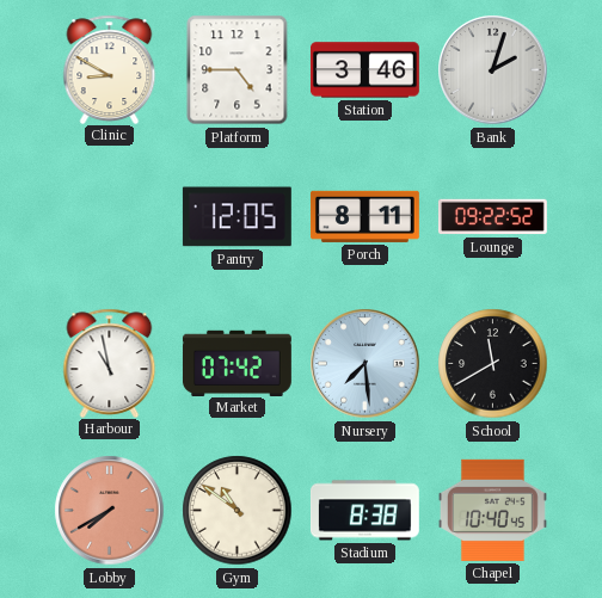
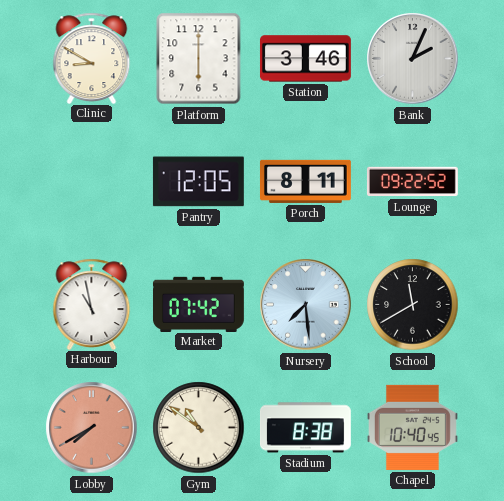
Platform: 4:45 -> 6:00 (199, 59)
Bank: 2:03 -> 2:04 (413, 59)
